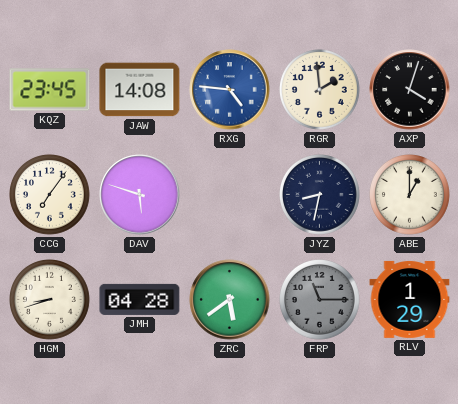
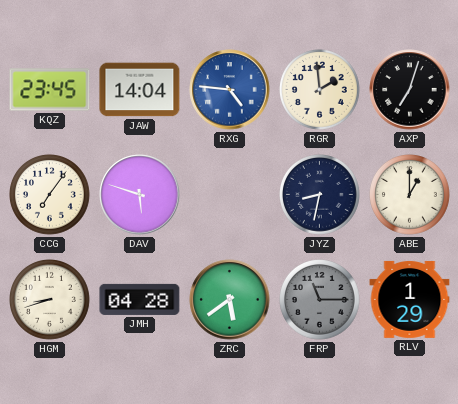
JAW: 14:08 -> 14:04 (140, 90)
AXP: 4:03 -> 7:03 (410, 90)
